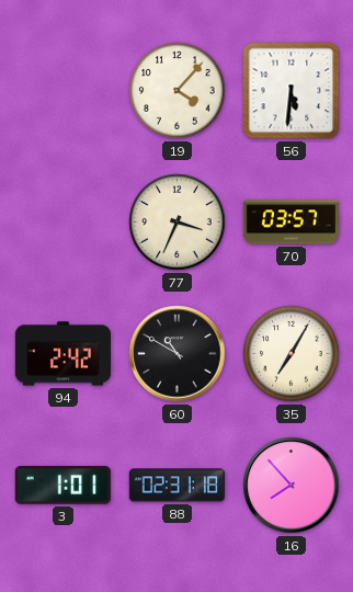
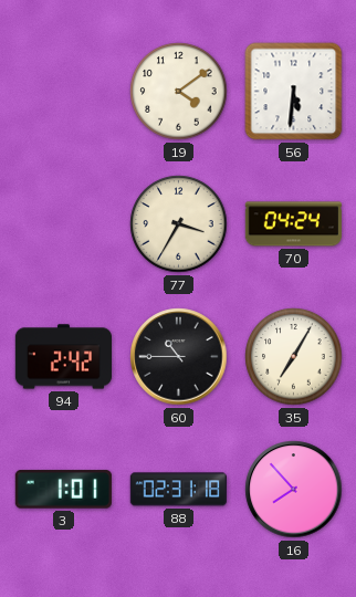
19: 4:07 -> 4:09 (179, 92)
77: 3:34 -> 3:35 (179, 224)
70: 03:57 -> 04:24 (293, 224)
60: 10:50 -> 10:45 (179, 357)
